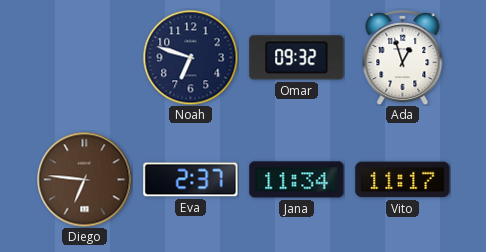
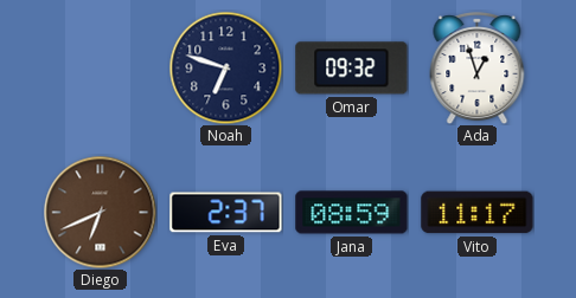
Diego: 6:46 -> 6:41 (100, 212)
Jana: 11:34 -> 08:59 (352, 213)
